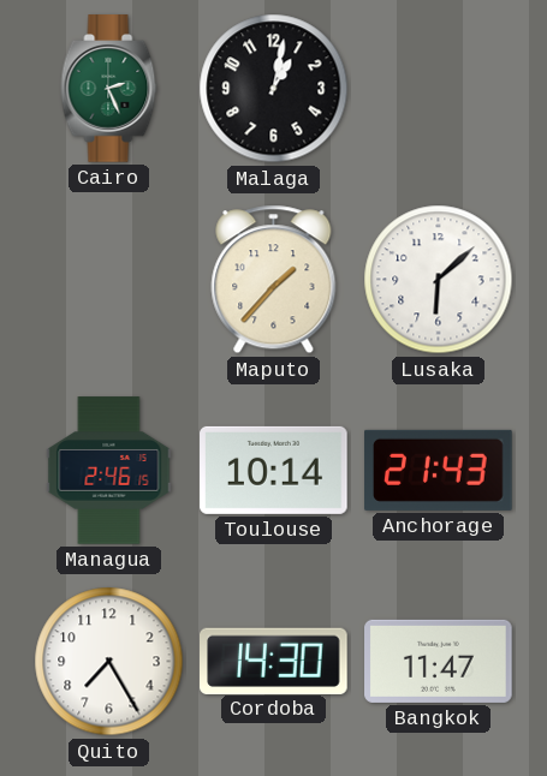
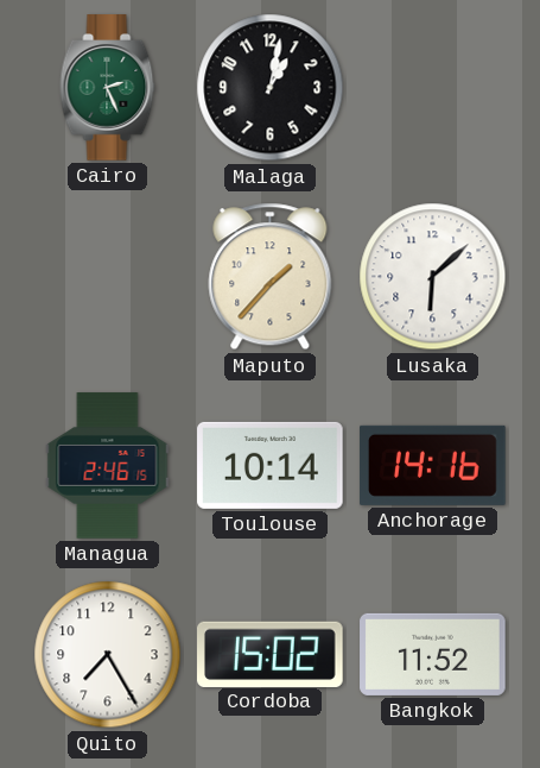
Anchorage: 21:43 -> 14:16 (433, 465)
Cordoba: 14:30 -> 15:02 (271, 654)
Bangkok: 11:47 -> 11:52 (433, 654)
